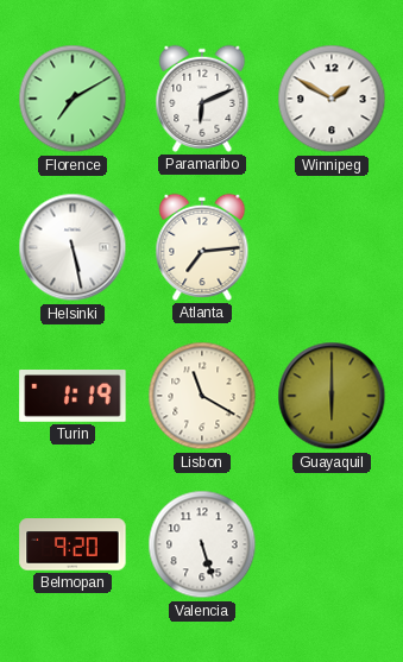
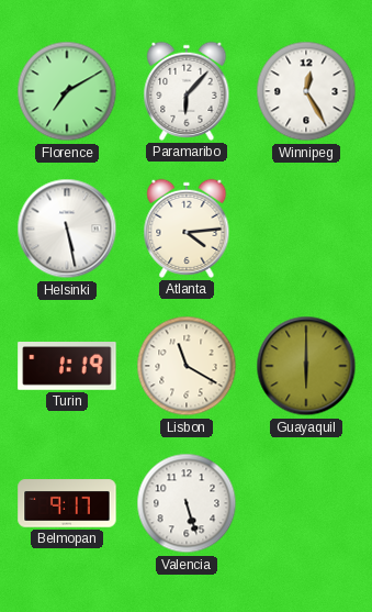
Paramaribo: 6:11 -> 6:07 (187, 91)
Winnipeg: 1:50 -> 12:25 (306, 91)
Atlanta: 7:14 -> 4:14 (187, 229)
Belmopan: 9:20 -> 9:17 (67, 503)
